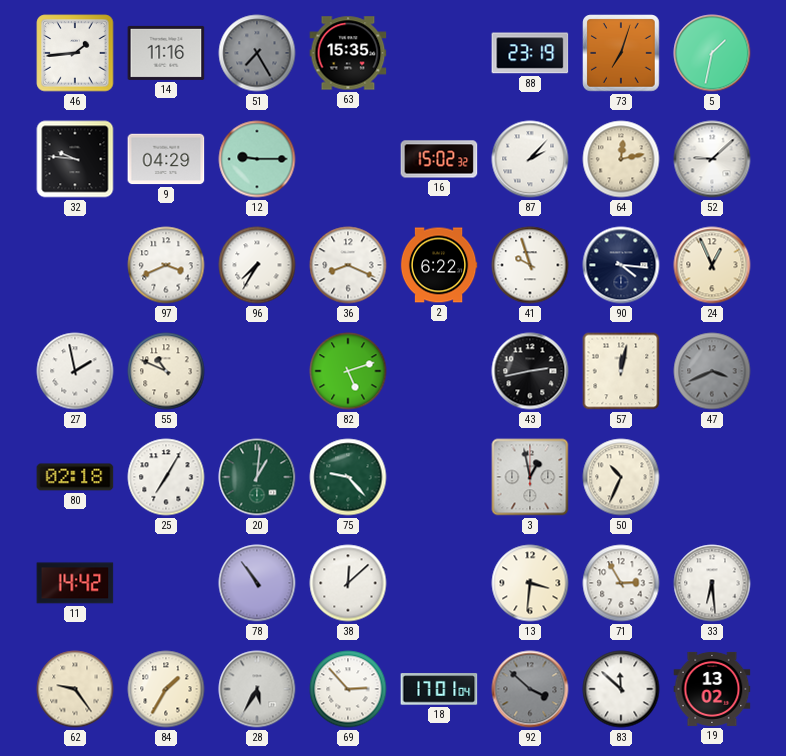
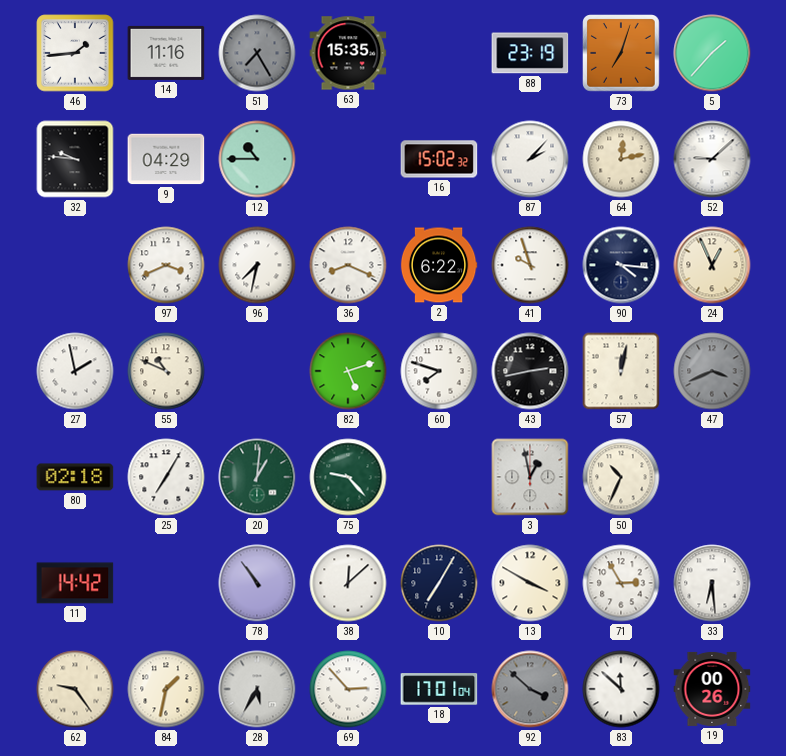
5: 1:32 -> 1:37 (712, 53)
12: 9:15 -> 10:45 (257, 159)
96: 7:35 -> 7:32 (257, 265)
60: none -> 7:48 (439, 371)
10: none -> 7:05 (439, 583)
13: 3:31 -> 3:50 (530, 583)
84: 1:35 -> 1:32 (166, 689)
19: 13:02 -> 00:26 (712, 689)
